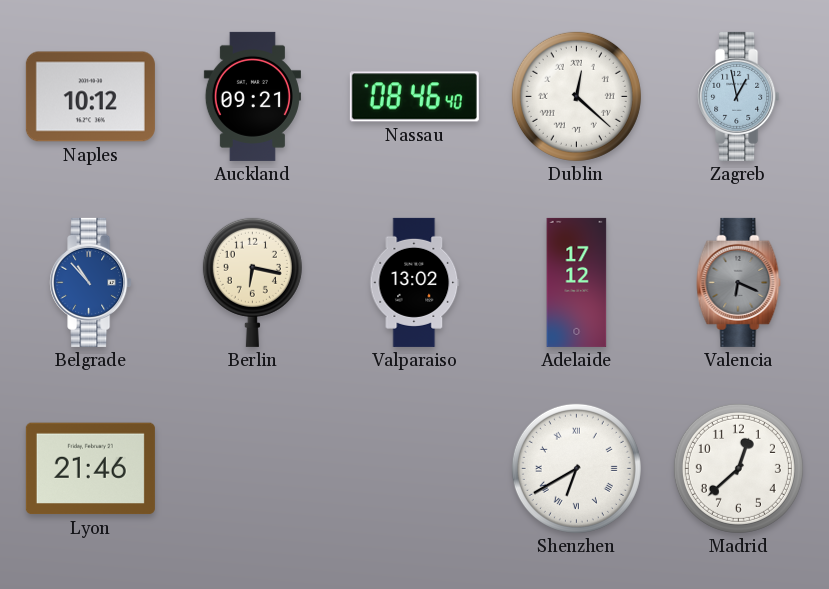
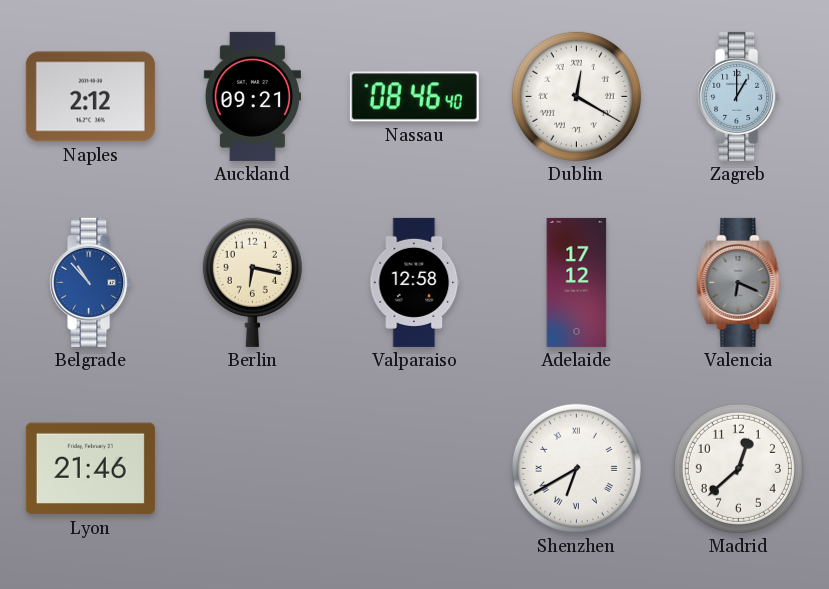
Naples: 10:12 -> 2:12 (90, 97)
Dublin: 12:22 -> 12:20 (576, 96)
Zagreb: 12:58 -> 1:00 (739, 96)
Valparaiso: 13:02 -> 12:58 (415, 282)
